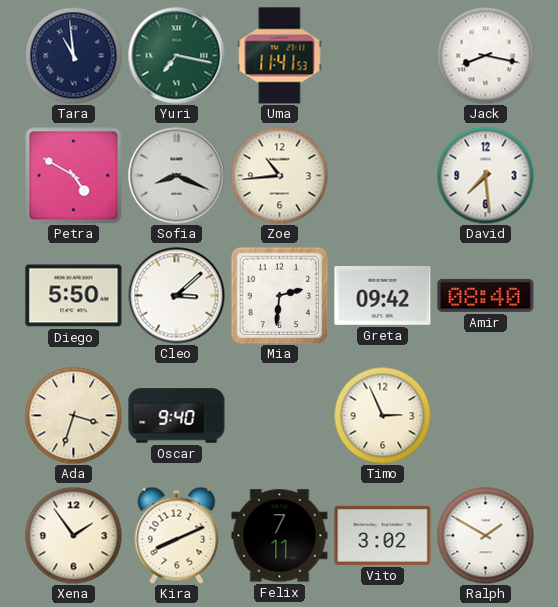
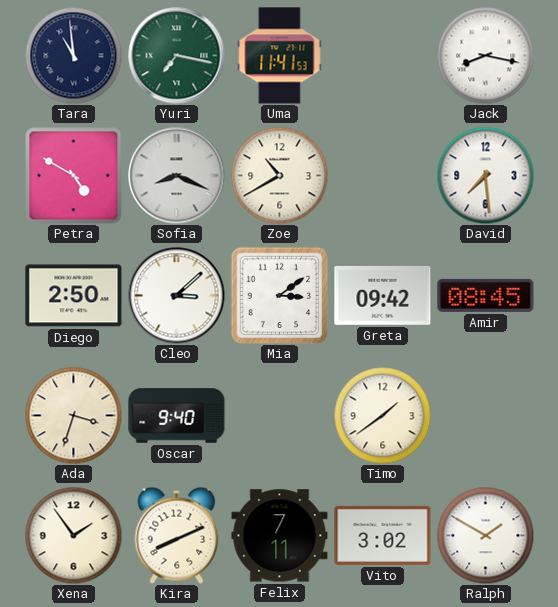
Zoe: 10:44 -> 10:40 (279, 175)
Diego: 5:50 -> 2:50 (74, 296)
Mia: 2:31 -> 3:09 (279, 295)
Amir: 08:40 -> 08:45 (486, 295)
Timo: 2:56 -> 1:39 (382, 415)
